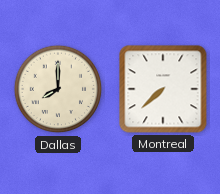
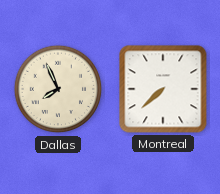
Dallas: 8:00 -> 7:56 (58, 89)
